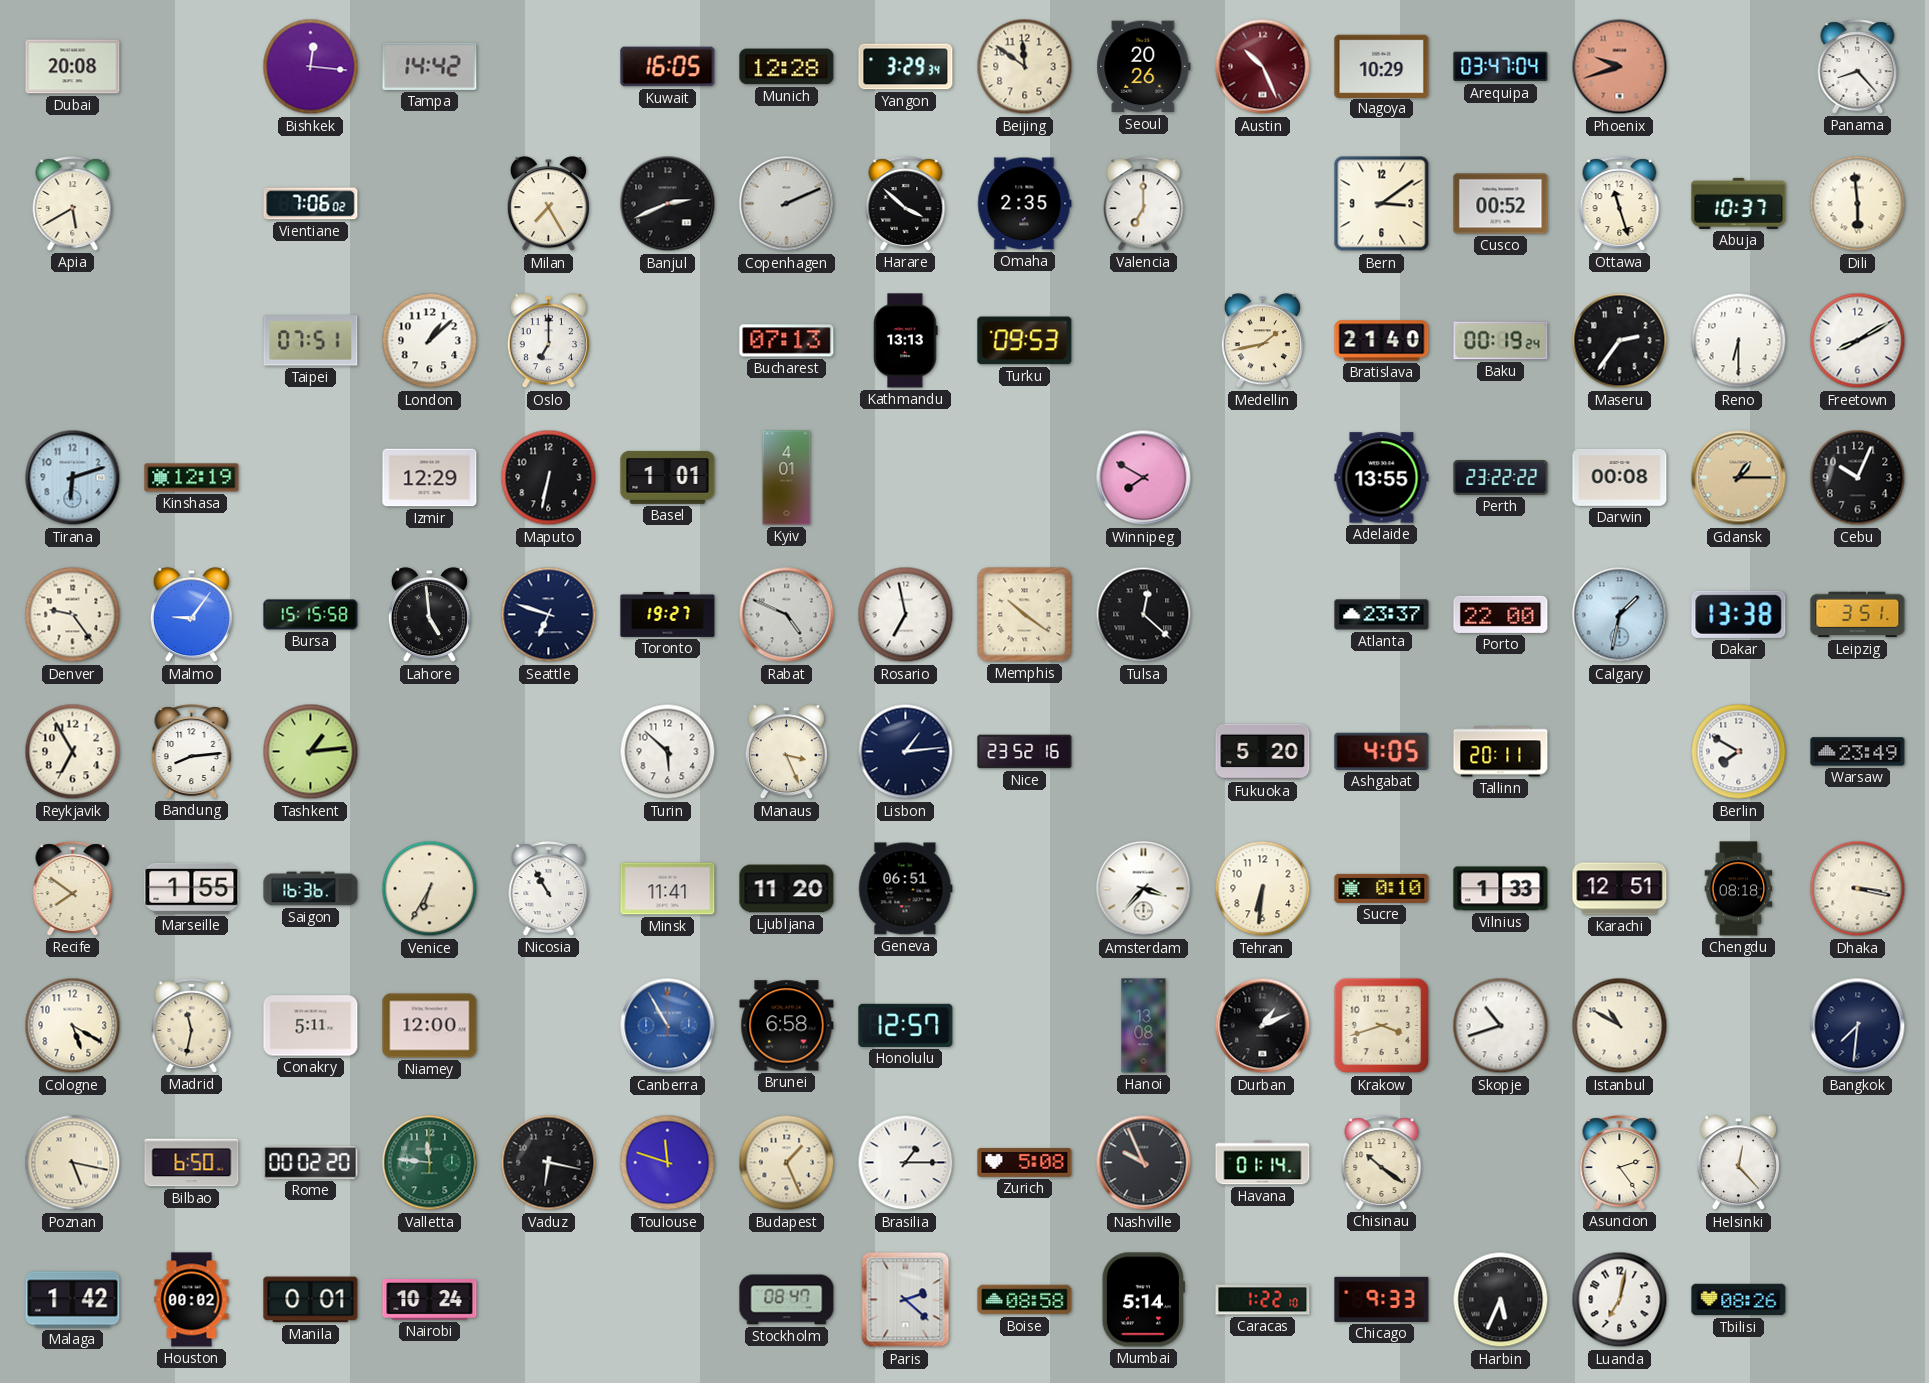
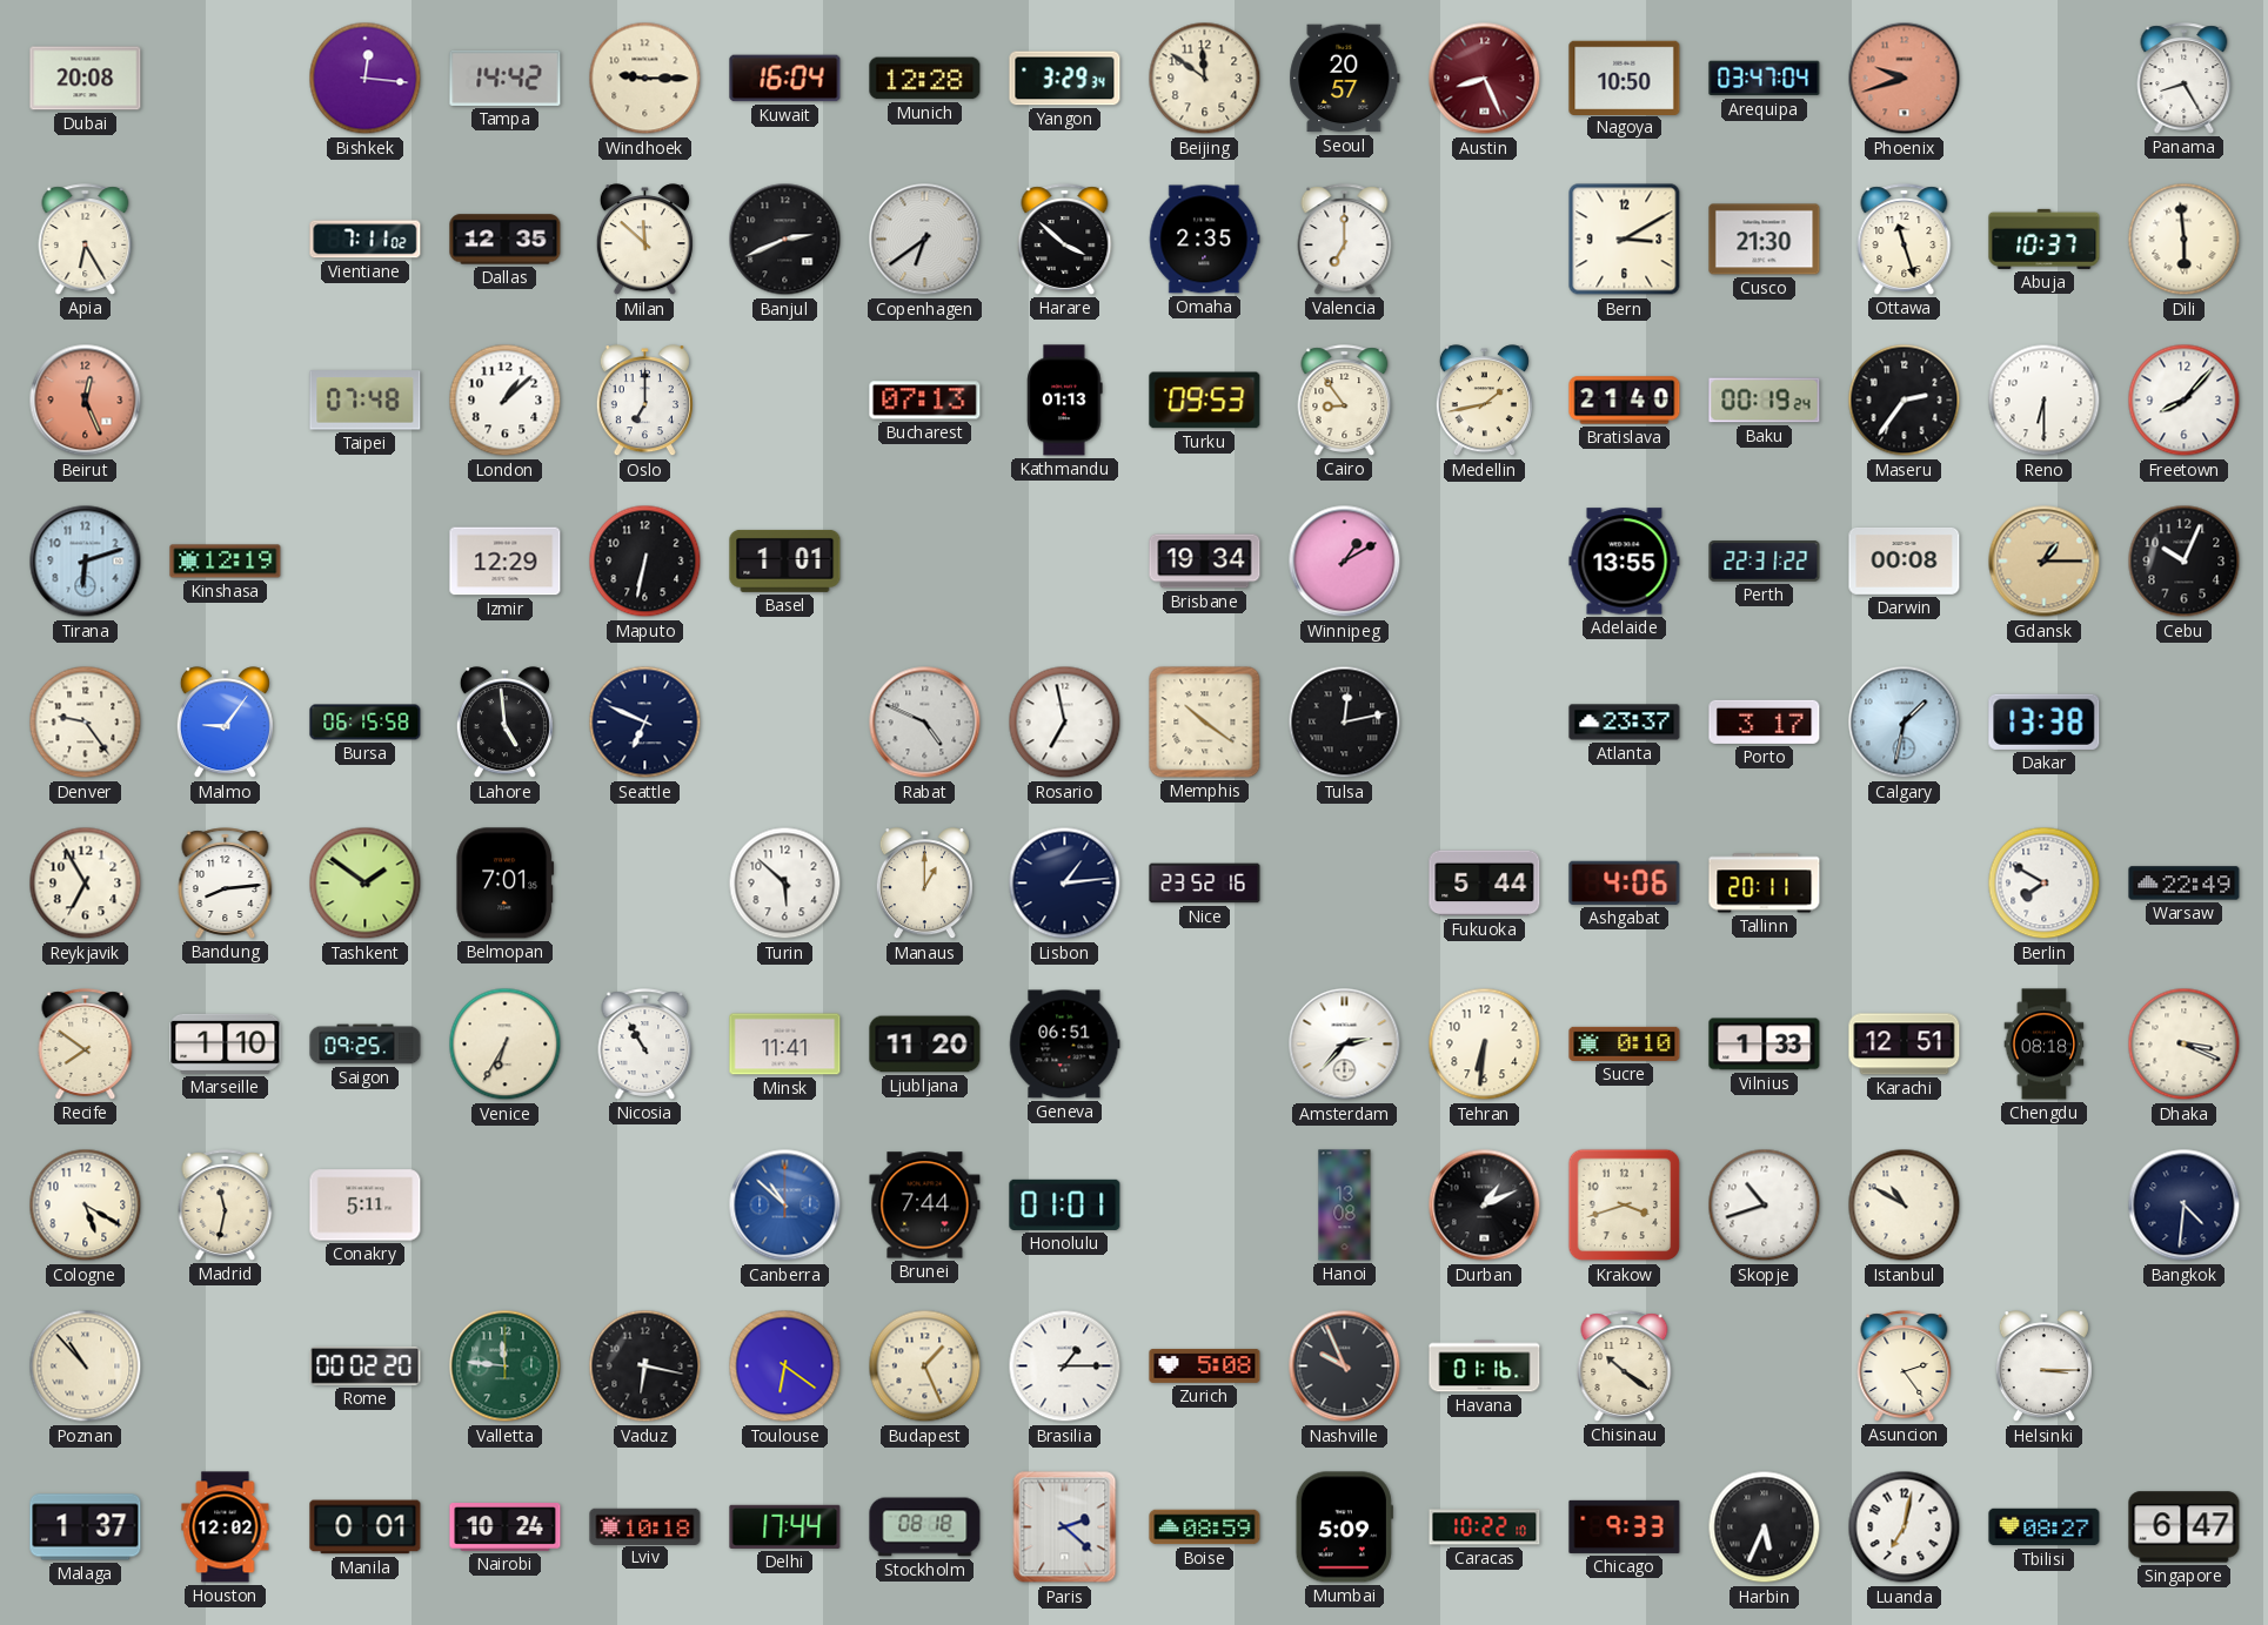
Windhoek: none -> 9:15 (645, 79)
Kuwait: 16:05 -> 16:04 (785, 79)
Seoul: 20:26 -> 20:57 (1345, 79)
Austin: 10:26 -> 8:26 (1485, 79)
Nagoya: 10:29 -> 10:50 (1625, 78)
Panama: 8:23 -> 8:25 (2185, 79)
Apia: 5:40 -> 6:25 (86, 240)
Vientiane: 7:06 -> 7:11 (366, 240)
Dallas: none -> 12:35 (506, 240)
Milan: 7:25 -> 11:52 (644, 240)
Copenhagen: 2:11 -> 6:39 (925, 240)
Bern: 3:09 -> 3:10 (1625, 240)
Cusco: 00:52 -> 21:30 (1765, 240)
Beirut: none -> 12:26 (86, 401)
Taipei: 07:51 -> 07:48 (366, 401)
Kathmandu: 13:13 -> 01:13 (1065, 401)
Cairo: none -> 8:54 (1345, 401)
Freetown: 8:10 -> 8:07 (2185, 401)
Kyiv: 4:01 -> none (787, 478)
Brisbane: none -> 19:34 (1205, 562)
Winnipeg: 7:50 -> 1:10 (1345, 562)
Perth: 23:22 -> 22:31 (1765, 562)
Bursa: 15:15 -> 06:15 (366, 723)
Seattle: 6:48 -> 6:49 (645, 723)
Toronto: 19:27 -> none (668, 614)
Tulsa: 12:22 -> 12:13 (1345, 723)
Porto: 22:00 -> 3:17 (1765, 721)
Leipzig: 3:51 -> none (1858, 615)
Tashkent: 1:14 -> 1:51 (366, 884)
Belmopan: none -> 7:01 (506, 884)
Manaus: 3:26 -> 1:00 (924, 884)
Fukuoka: 5:20 -> 5:44 (1485, 884)
Ashgabat: 4:05 -> 4:06 (1625, 882)
Warsaw: 23:49 -> 22:49 (2185, 884)
Marseille: 1:55 -> 1:10 (226, 1043)
Saigon: 16:36 -> 09:25 (366, 1045)
Amsterdam: 3:37 -> 2:37 (1345, 1045)
Dhaka: 3:17 -> 3:19 (2185, 1045)
Niamey: 12:00 -> none (430, 1026)
Canberra: 10:55 -> 10:52 (785, 1206)
Brunei: 6:58 -> 7:44 (925, 1206)
Honolulu: 12:57 -> 01:01 (1065, 1204)
Bangkok: 7:31 -> 4:31 (2185, 1206)
Poznan: 5:17 -> 10:53 (86, 1367)
Bilbao: 6:50 -> none (192, 1163)
Toulouse: 11:48 -> 6:21 (785, 1367)
Havana: 01:14 -> 01:16 (1485, 1367)
Helsinki: 12:23 -> 3:15 (2043, 1367)
Malaga: 1:42 -> 1:37 (86, 1527)
Houston: 00:02 -> 12:02 (226, 1527)
Lviv: none -> 10:18 (645, 1526)
Delhi: none -> 17:44 (785, 1526)
Stockholm: 08:47 -> 08:18 (925, 1527)
Boise: 08:58 -> 08:59 (1205, 1527)
Mumbai: 5:14 -> 5:09 (1344, 1527)
Caracas: 1:22 -> 10:22 (1485, 1527)
Tbilisi: 08:26 -> 08:27 (2045, 1527)
Singapore: none -> 6:47 (2185, 1527)
